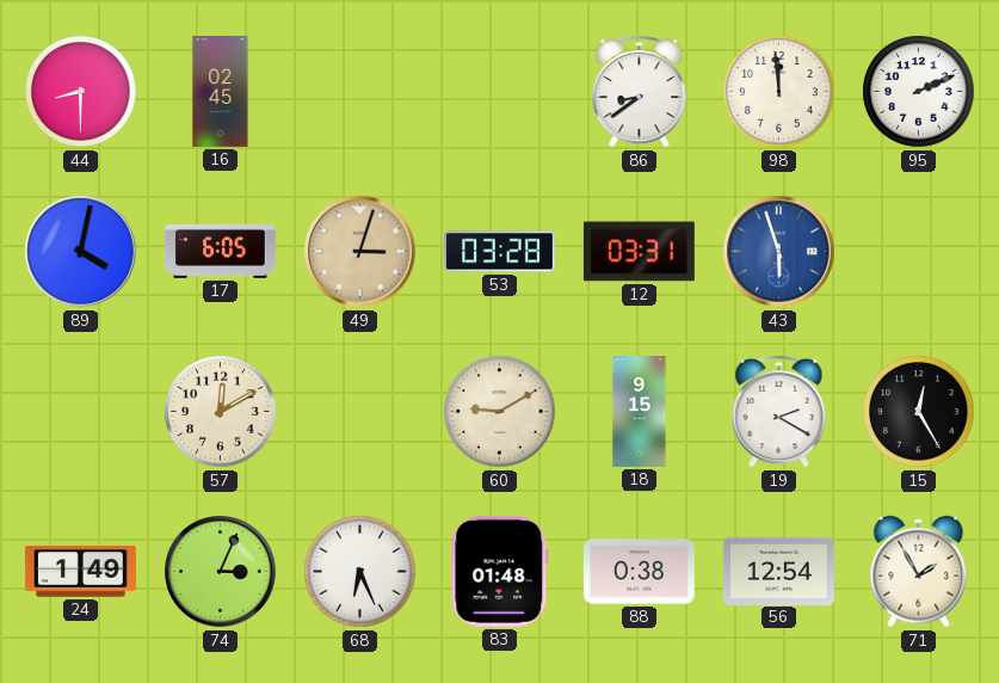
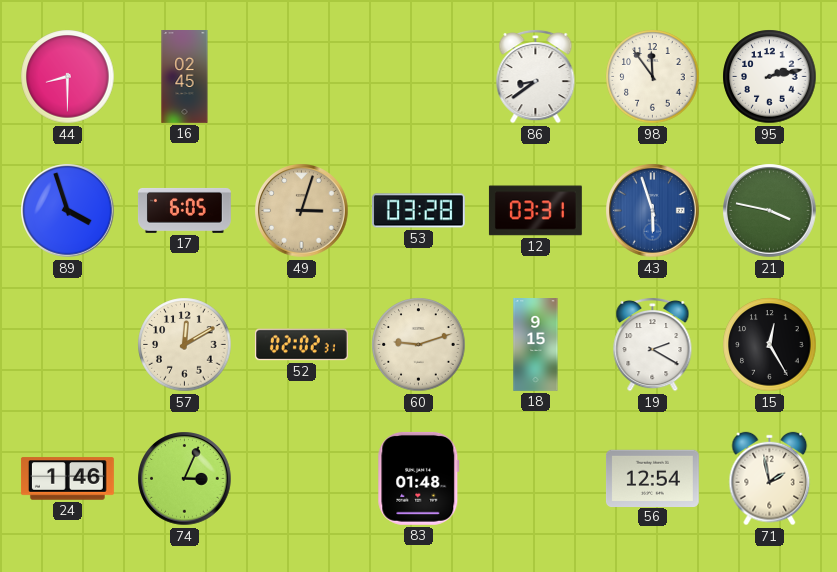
98: 11:59 -> 11:54 (653, 77)
95: 2:11 -> 2:13 (770, 77)
89: 4:02 -> 3:57 (68, 211)
21: none -> 3:47 (770, 211)
52: none -> 02:02 (301, 345)
60: 9:10 -> 9:12 (419, 345)
24: 1:49 -> 1:46 (67, 479)
68: 6:26 -> none (360, 572)
88: 0:38 -> none (639, 572)
71: 1:55 -> 1:58 (770, 479)
